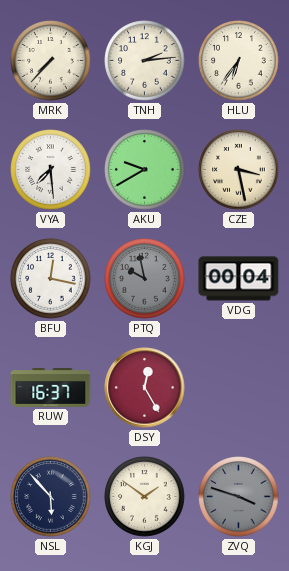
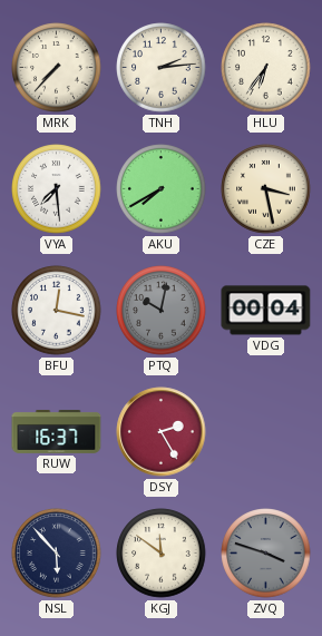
AKU: 9:40 -> 7:40 (162, 189)
PTQ: 9:58 -> 10:02 (162, 311)
DSY: 12:25 -> 2:25 (162, 432)
KGJ: 1:51 -> 11:51 (162, 554)
